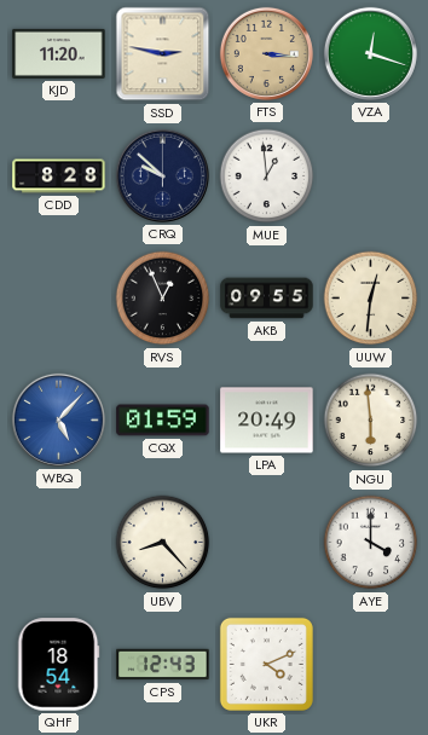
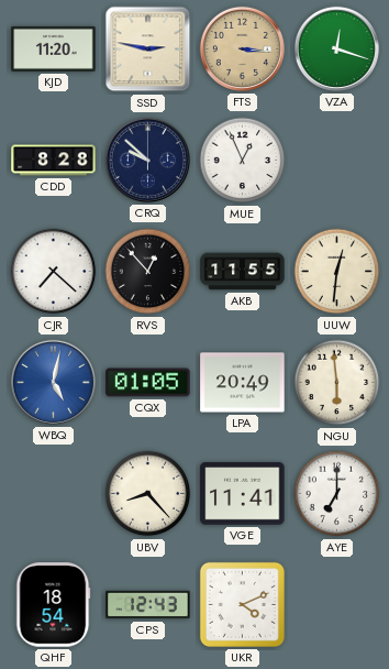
MUE: 12:59 -> 12:56 (243, 161)
CJR: none -> 7:22 (54, 272)
RVS: 12:56 -> 12:53 (148, 272)
AKB: 09:55 -> 11:55 (243, 272)
WBQ: 5:07 -> 5:02 (53, 382)
CQX: 01:59 -> 01:05 (148, 383)
VGE: none -> 11:41 (243, 494)
AYE: 4:00 -> 7:00 (337, 494)
